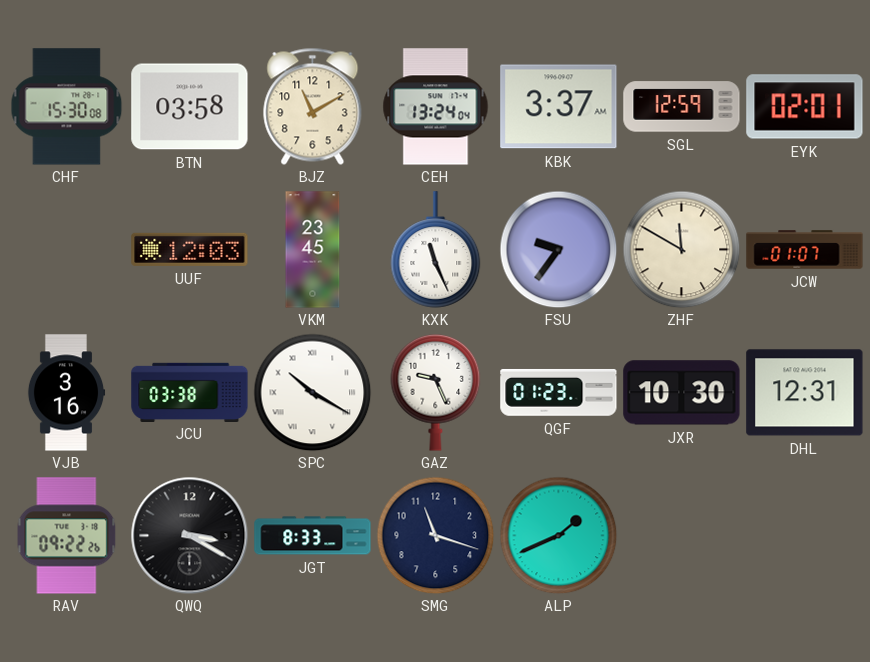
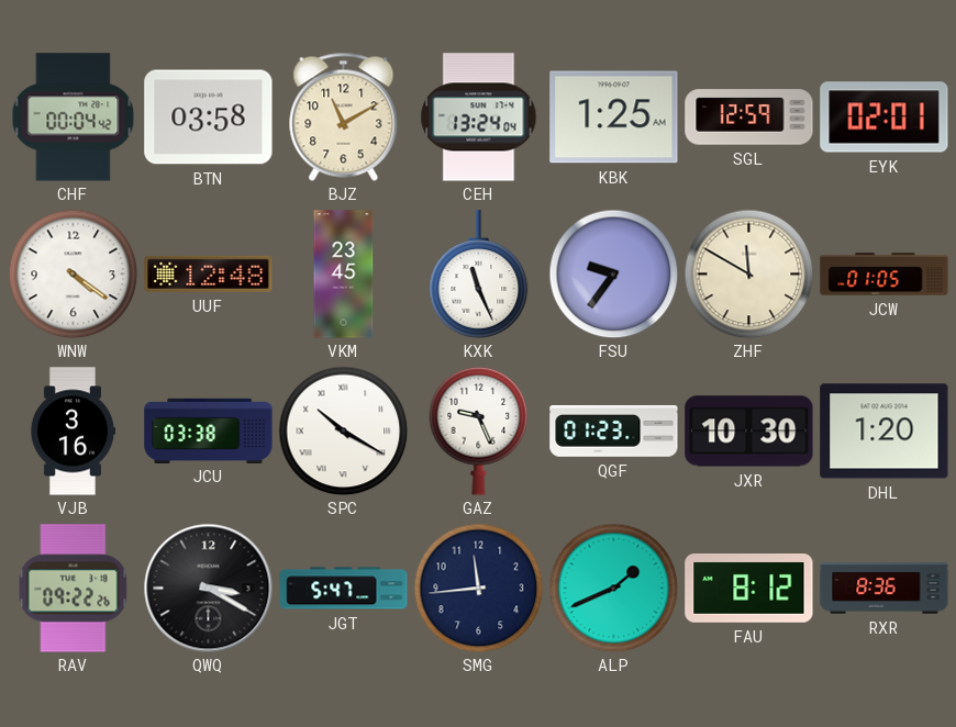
CHF: 15:30 -> 00:04 (74, 118)
KBK: 3:37 -> 1:25 (614, 118)
WNW: none -> 4:21 (73, 273)
UUF: 12:03 -> 12:48 (209, 273)
JCW: 01:07 -> 01:05 (885, 275)
DHL: 12:31 -> 1:20 (885, 432)
JGT: 8:33 -> 5:47 (344, 589)
SMG: 11:18 -> 11:44 (478, 588)
FAU: none -> 8:12 (749, 589)
RXR: none -> 8:36 (885, 589)
